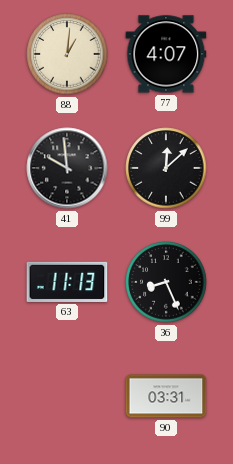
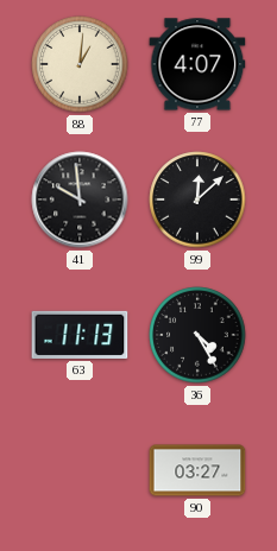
36: 8:26 -> 4:25 (197, 335)
90: 03:31 -> 03:27 (197, 470)
